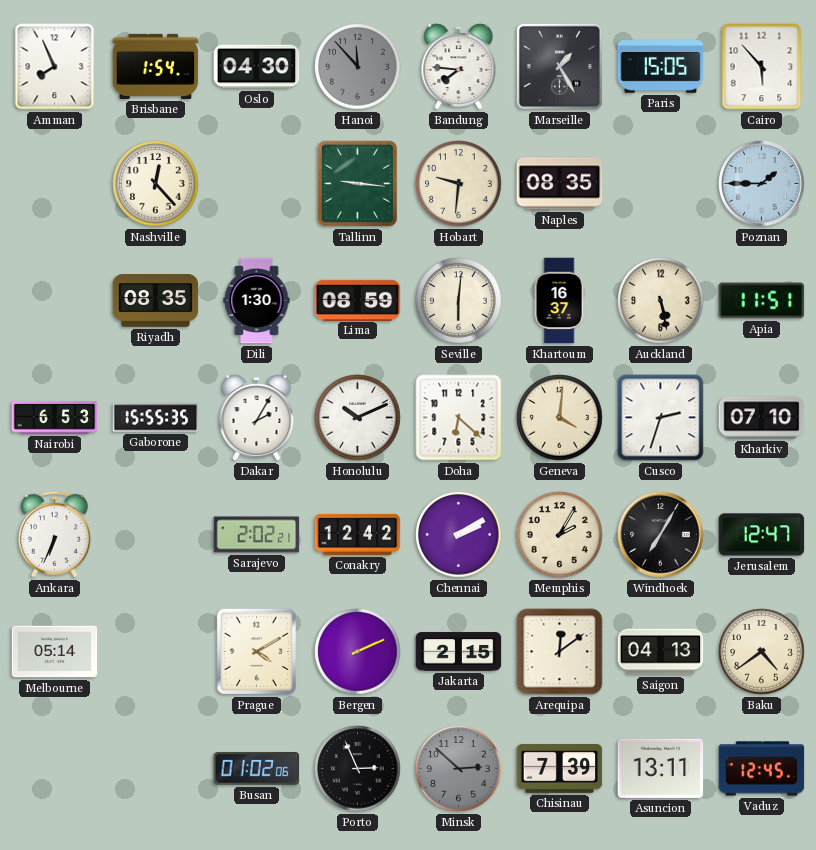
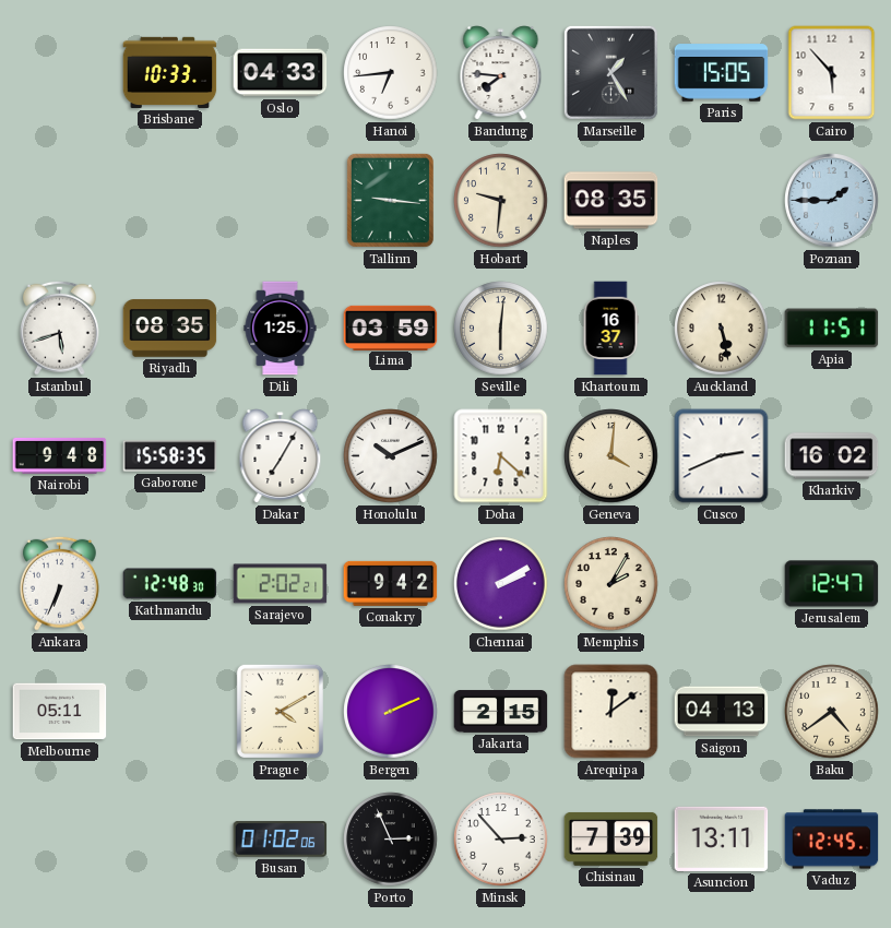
Amman: 7:56 -> none (55, 67)
Brisbane: 1:54 -> 10:33 (170, 72)
Oslo: 04:30 -> 04:33 (281, 73)
Hanoi: 11:53 -> 6:44 (391, 73)
Hanoi dial: grey -> white (391, 73)
Nashville: 12:23 -> none (156, 184)
Istanbul: none -> 5:42 (59, 328)
Dili: 1:30 -> 1:25 (281, 329)
Lima: 08:59 -> 03:59 (391, 328)
Nairobi: 6:53 -> 9:48 (60, 455)
Gaborone: 15:55 -> 15:58 (170, 456)
Dakar: 2:05 -> 7:05 (281, 456)
Cusco: 2:33 -> 2:41 (722, 456)
Kharkiv: 07:10 -> 16:02 (832, 456)
Kathmandu: none -> 12:48 (170, 584)
Conakry: 12:42 -> 9:42 (391, 583)
Windhoek: 7:05 -> none (661, 535)
Melbourne: 05:14 -> 05:11 (60, 712)
Minsk: 2:52 -> 2:53 (501, 840)
Minsk dial: grey -> white (501, 840)
